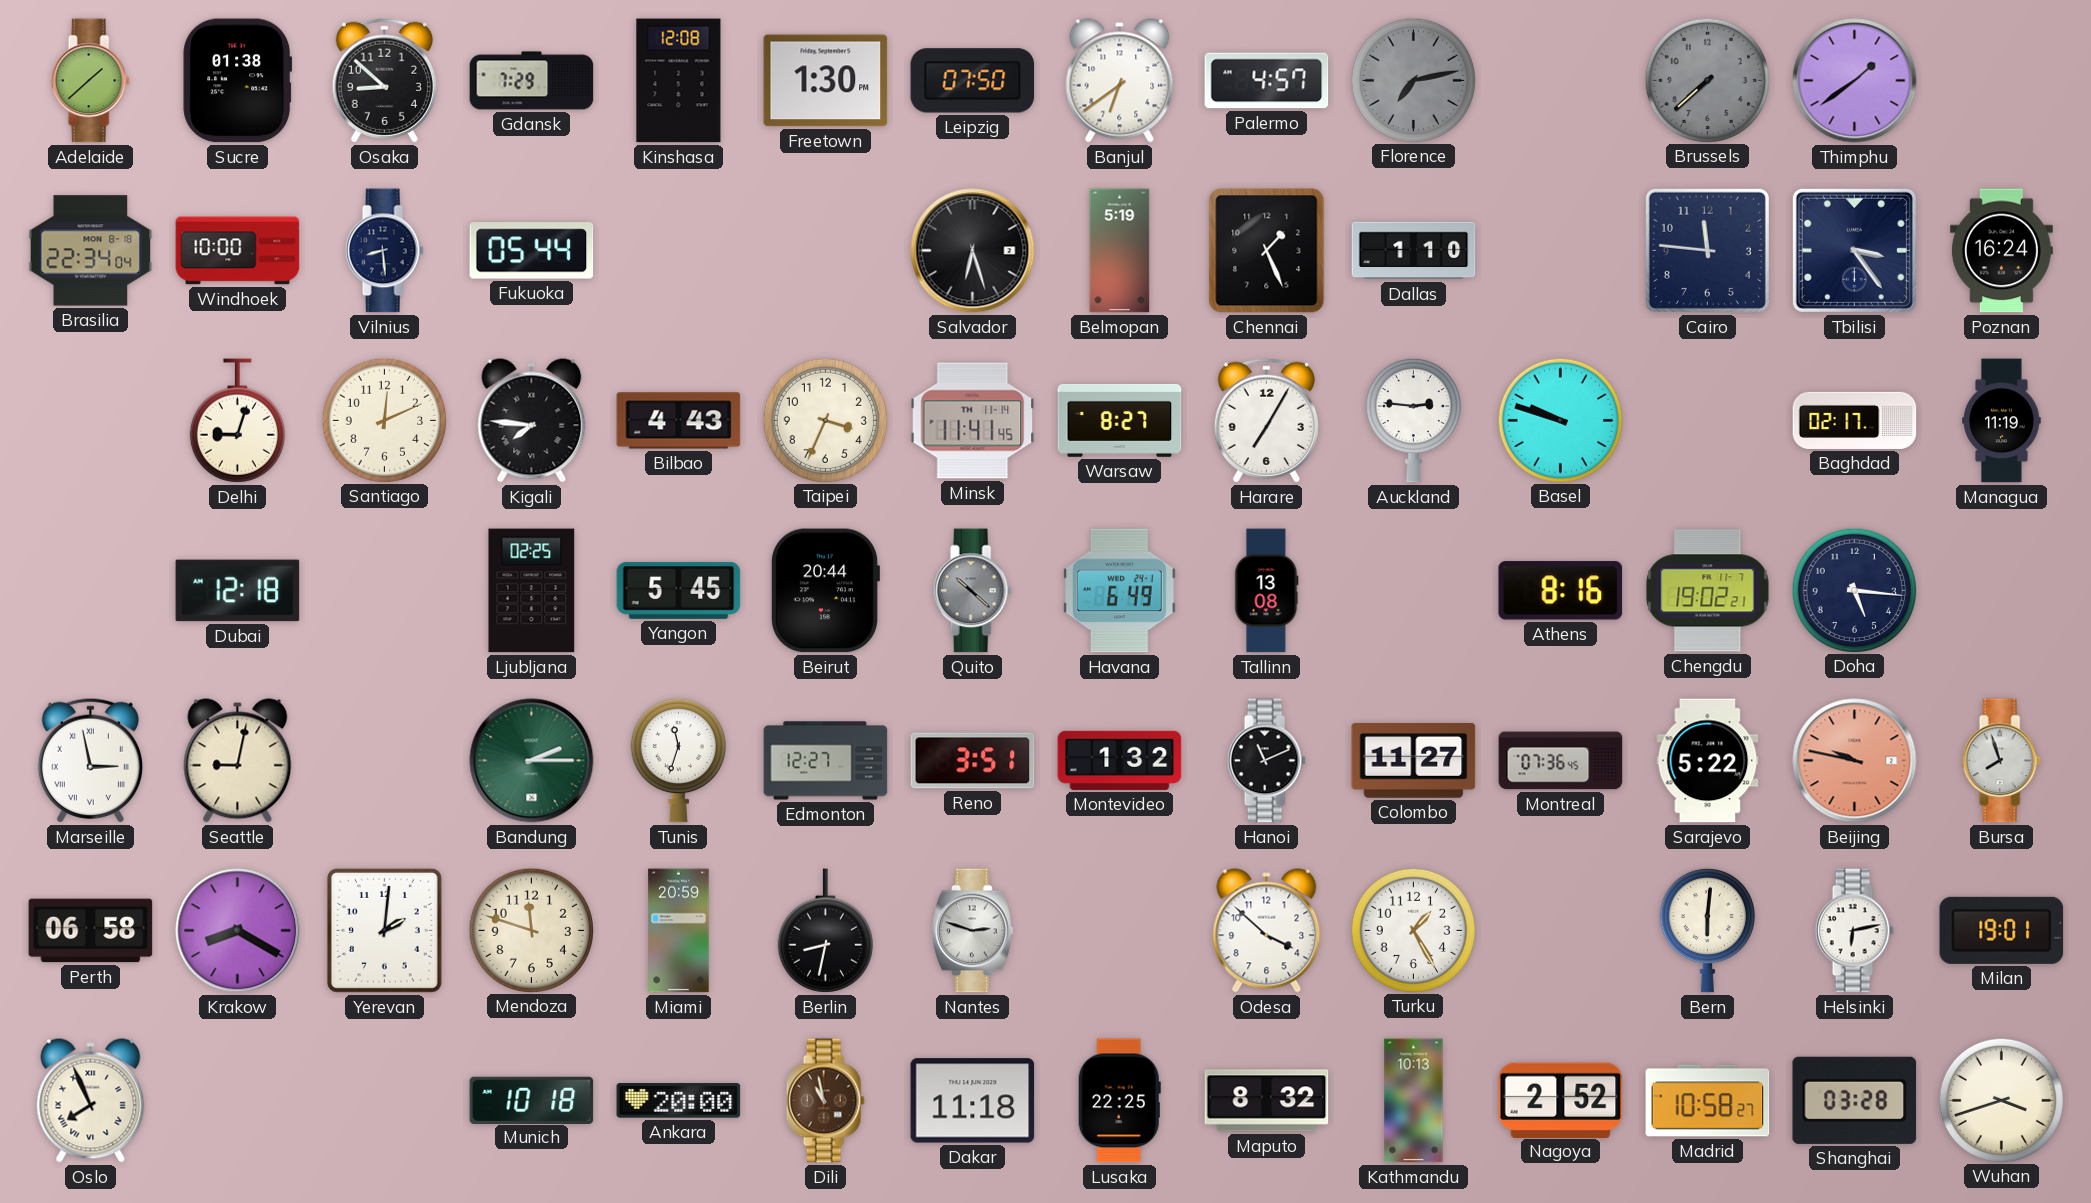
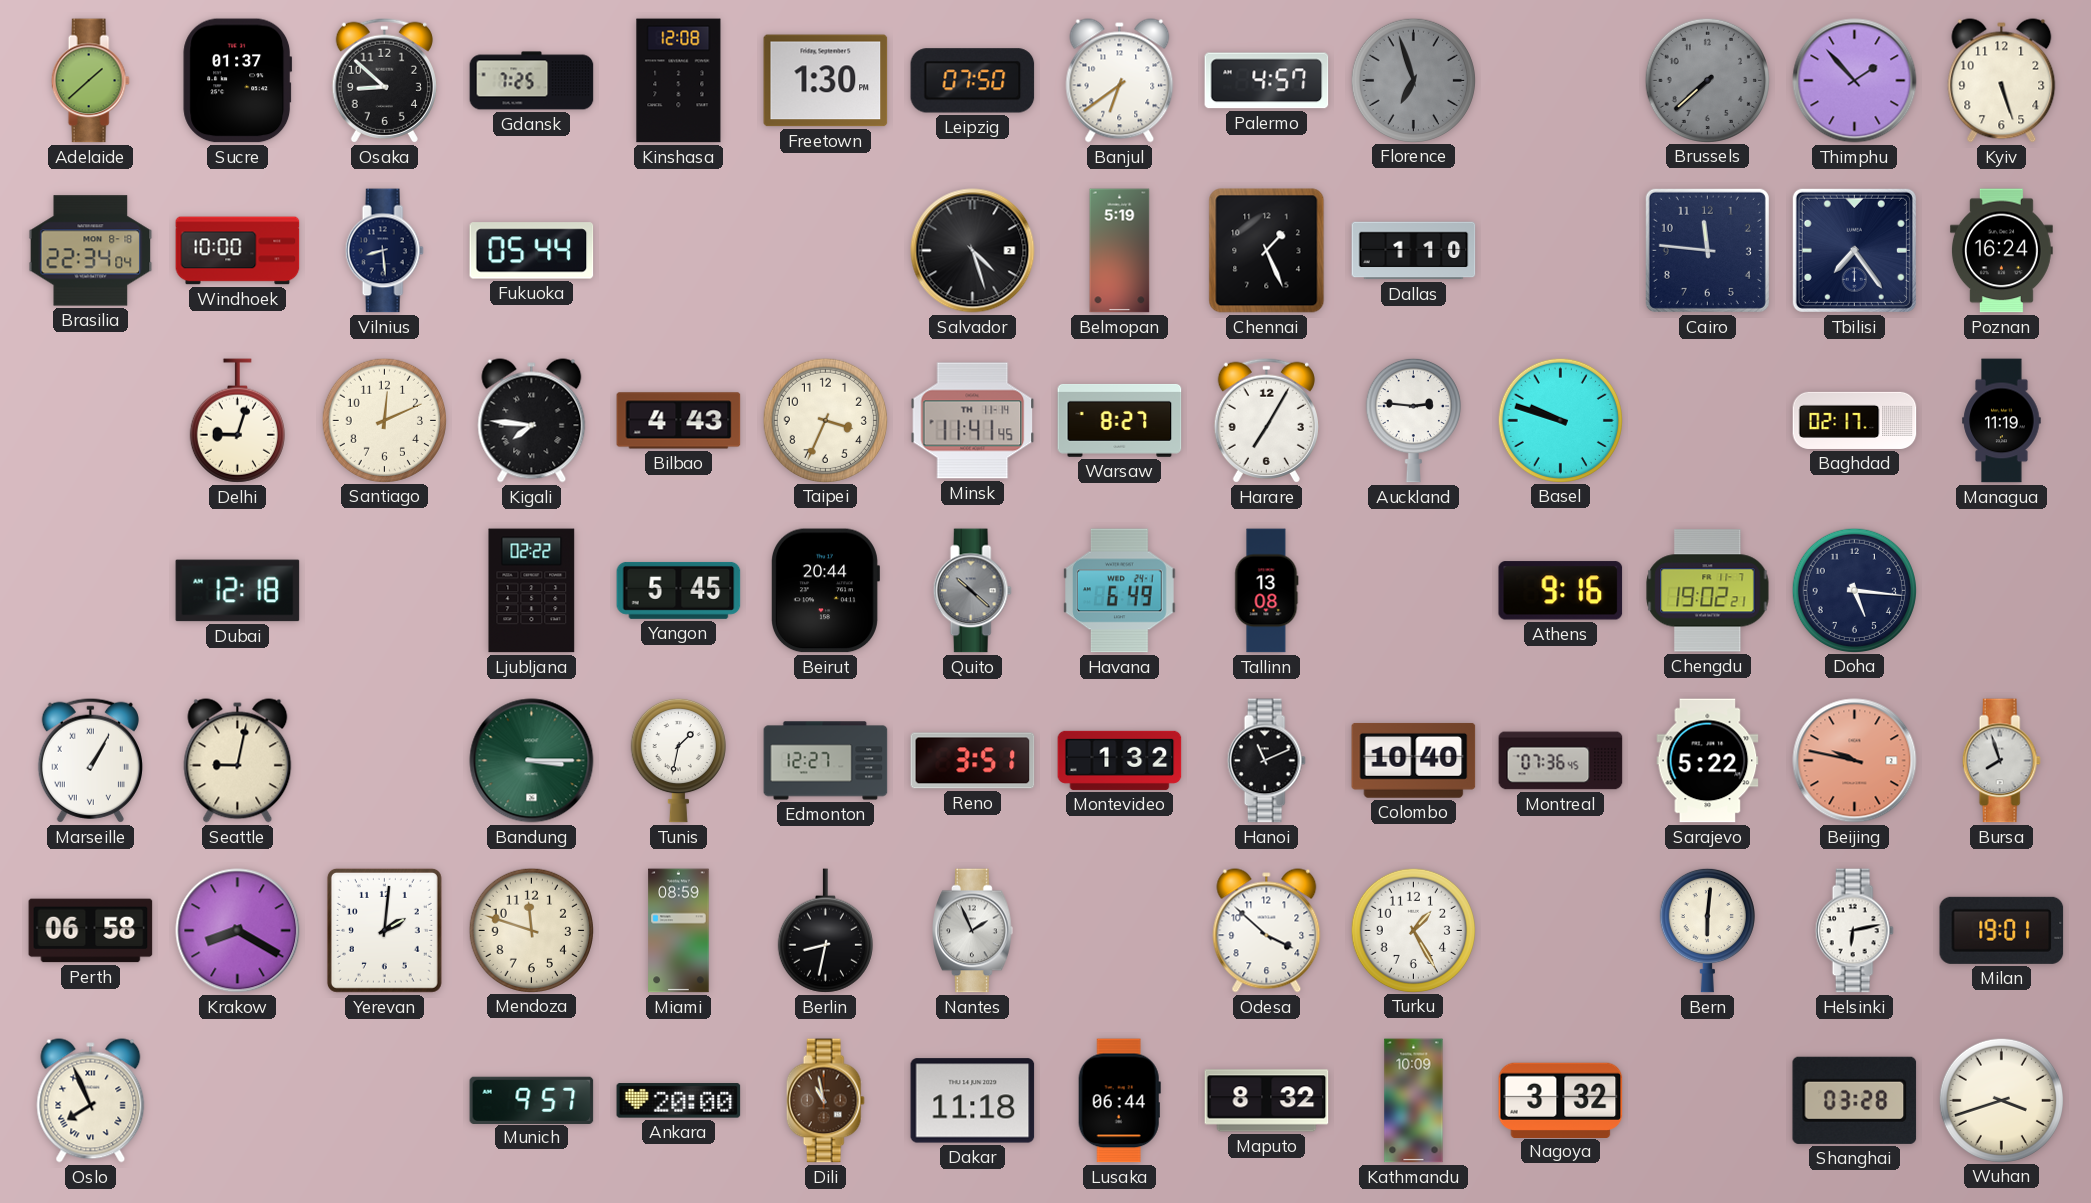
Sucre: 01:38 -> 01:37 (238, 81)
Gdansk: 7:29 -> 7:25 (532, 81)
Florence: 7:13 -> 6:57 (1413, 80)
Thimphu: 1:39 -> 1:53 (1855, 81)
Kyiv: none -> 5:27 (2002, 81)
Salvador: 6:27 -> 4:27 (973, 251)
Tbilisi: 3:24 -> 7:24 (1854, 250)
Ljubljana: 02:25 -> 02:22 (532, 591)
Athens: 8:16 -> 9:16 (1561, 591)
Marseille: 2:58 -> 1:05 (90, 760)
Bandung: 2:15 -> 3:15 (532, 761)
Tunis: 11:33 -> 1:32 (678, 760)
Colombo: 11:27 -> 10:40 (1414, 760)
Miami: 20:59 -> 08:59 (679, 931)
Nantes: 2:48 -> 1:56 (973, 931)
Munich: 10:18 -> 9:57 (532, 1100)
Lusaka: 22:25 -> 06:44 (1119, 1101)
Kathmandu: 10:13 -> 10:09 (1414, 1101)
Nagoya: 2:52 -> 3:32 (1561, 1100)
Madrid: 10:58 -> none (1708, 1101)
